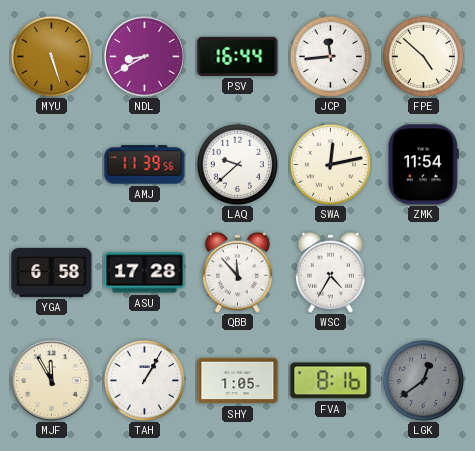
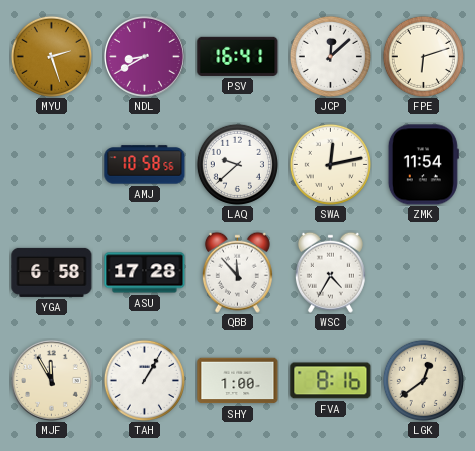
MYU: 5:27 -> 2:27 (51, 56)
PSV: 16:44 -> 16:41 (238, 56)
JCP: 11:44 -> 12:08 (330, 56)
FPE: 4:52 -> 6:12 (423, 56)
AMJ: 11:39 -> 10:58 (145, 165)
SHY: 1:05 -> 1:00 (238, 381)
LGK dial: grey -> cream (423, 380)
